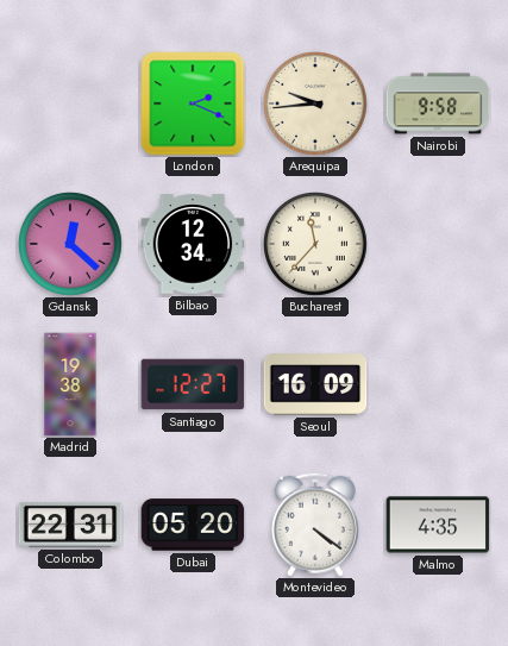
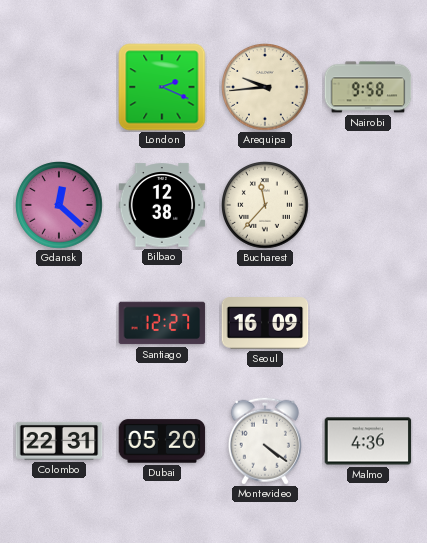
Bilbao: 12:34 -> 12:38 (162, 205)
Madrid: 19:38 -> none (70, 384)
Malmo: 4:35 -> 4:36 (368, 441)
